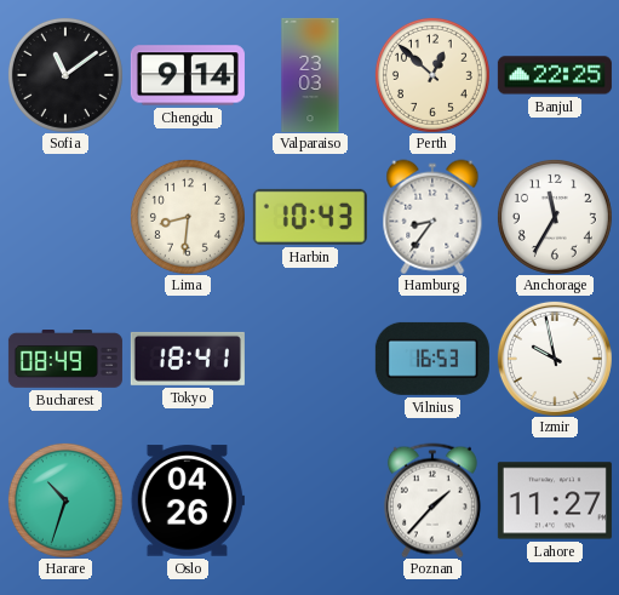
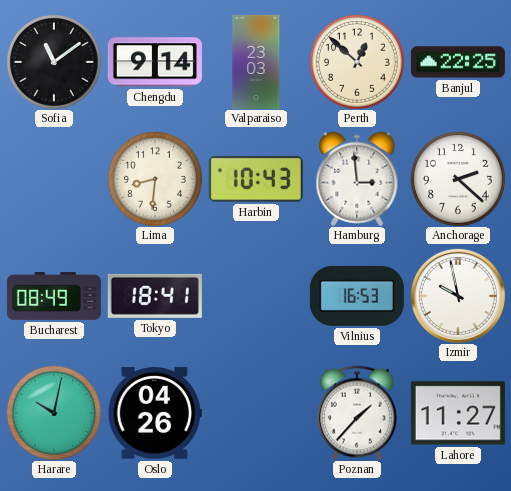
Hamburg: 8:36 -> 2:59 (357, 179)
Anchorage: 11:35 -> 2:22 (458, 179)
Harare: 10:33 -> 10:02 (54, 413)
